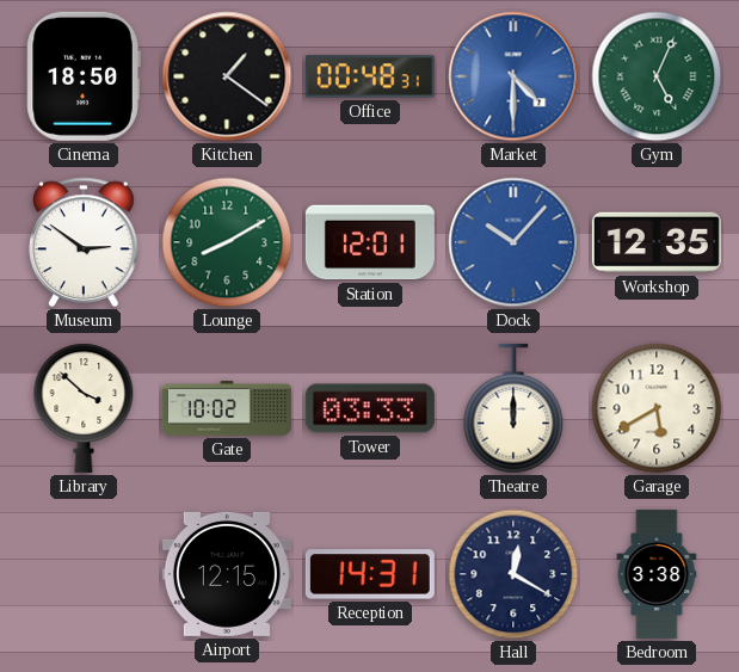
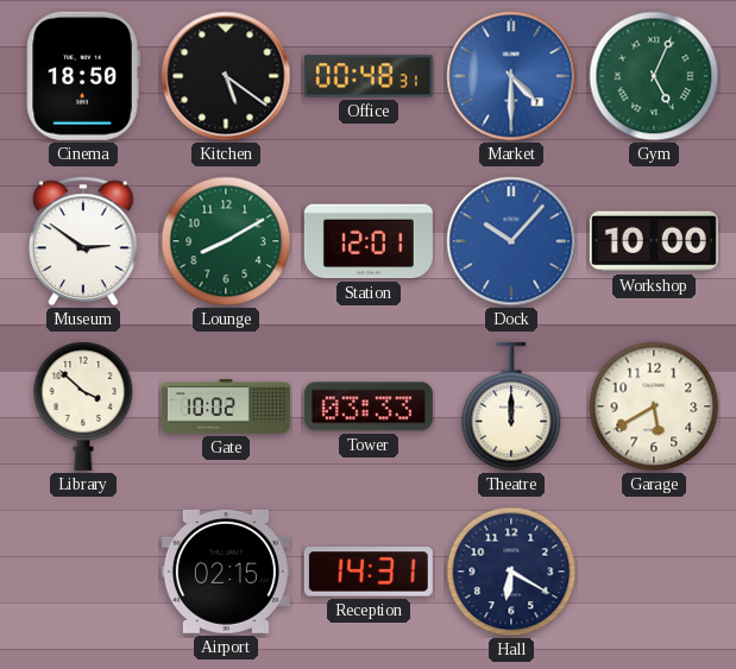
Kitchen: 1:21 -> 5:21 (226, 76)
Workshop: 12:35 -> 10:00 (654, 241)
Airport: 12:15 -> 02:15 (226, 572)
Hall: 12:20 -> 6:20 (511, 572)
Bedroom: 3:38 -> none (657, 574)
